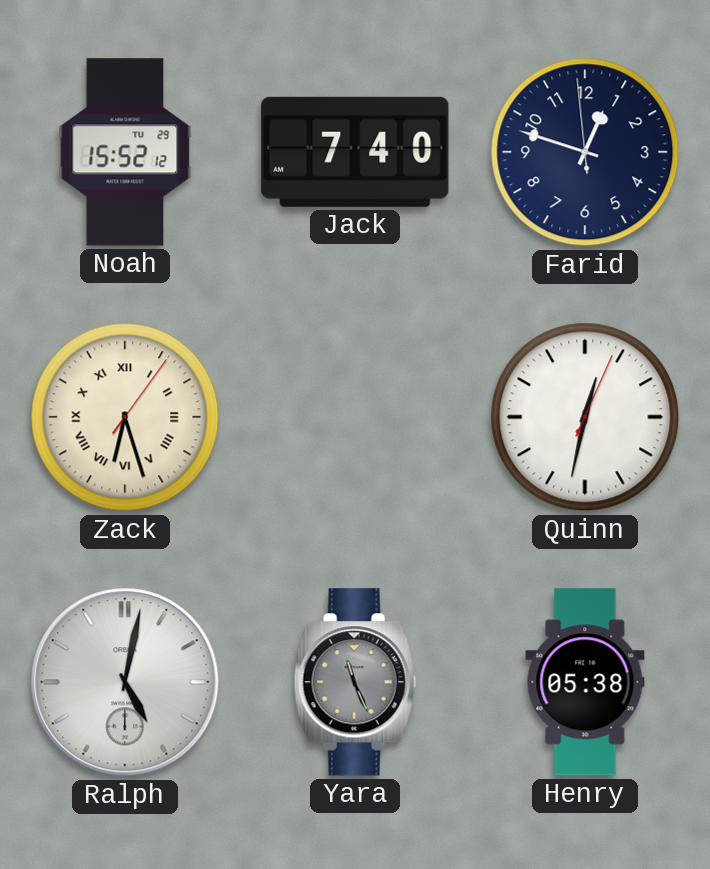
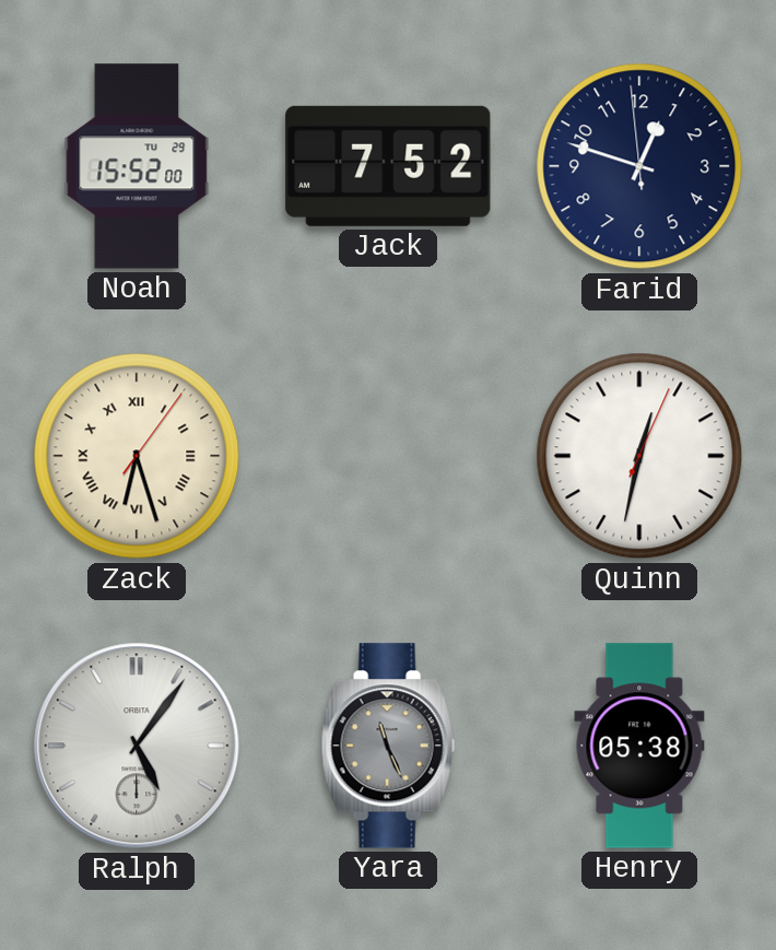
Noah: 15:52:12 -> 15:52:00 (137, 166)
Jack: 7:40 -> 7:52 (388, 166)
Ralph: 5:02 -> 5:06 (137, 746)
